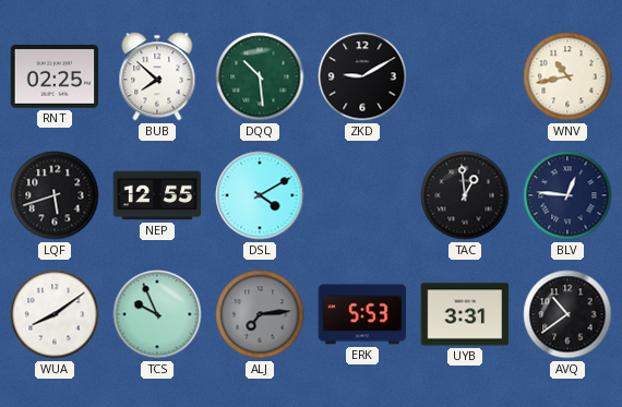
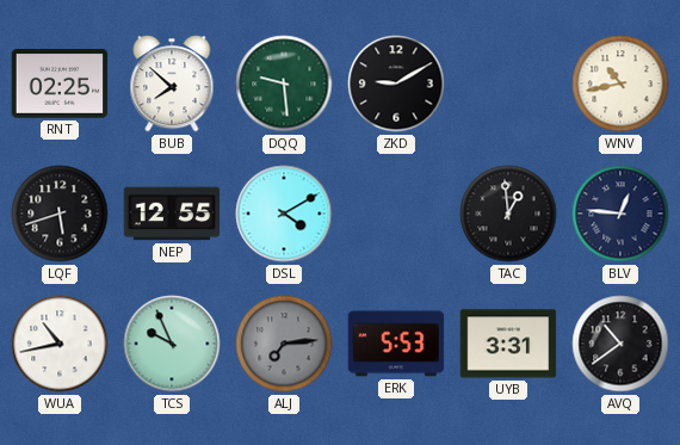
DQQ: 10:29 -> 9:29 (284, 84)
WUA: 8:09 -> 10:43 (60, 344)
